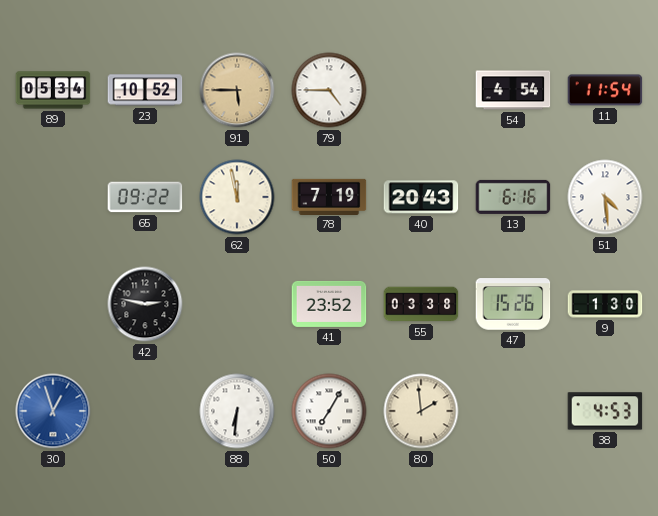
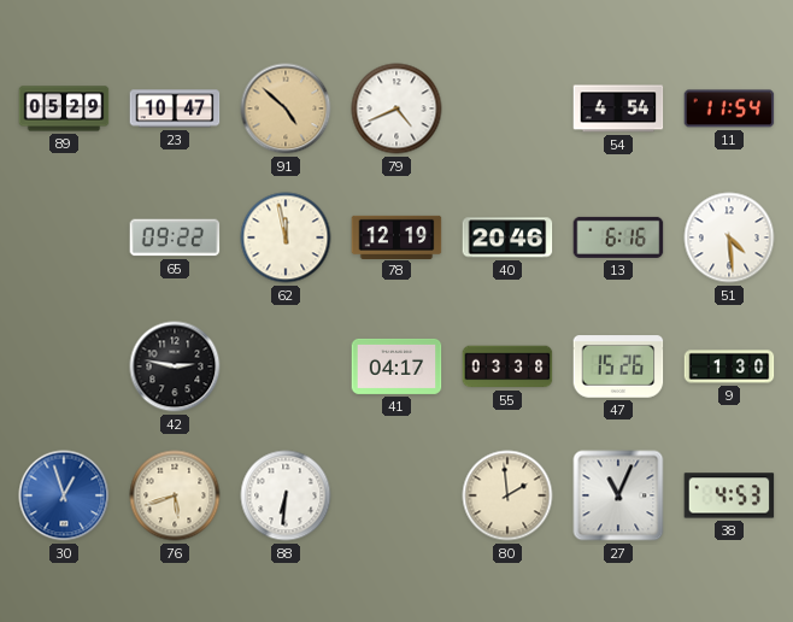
89: 05:34 -> 05:29 (64, 108)
23: 10:52 -> 10:47 (175, 108)
91: 5:45 -> 4:52 (286, 108)
79: 4:45 -> 4:41 (397, 108)
78: 7:19 -> 12:19 (397, 236)
40: 20:43 -> 20:46 (507, 237)
41: 23:52 -> 04:17 (397, 366)
76: none -> 5:42 (175, 495)
50: 7:05 -> none (329, 411)
27: none -> 11:04 (618, 495)
